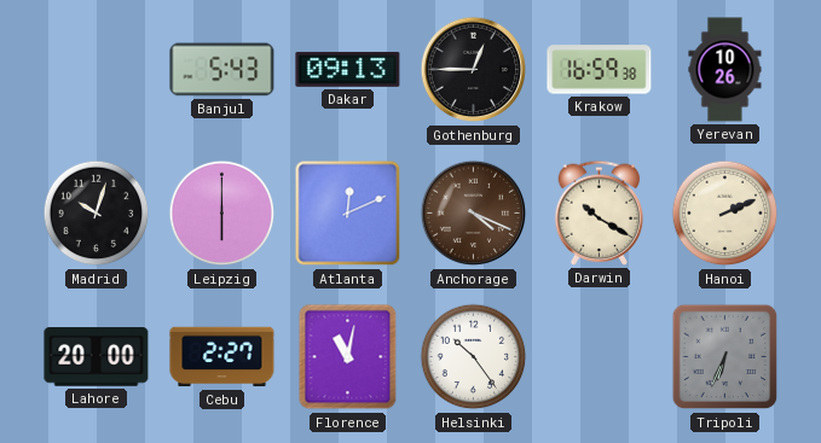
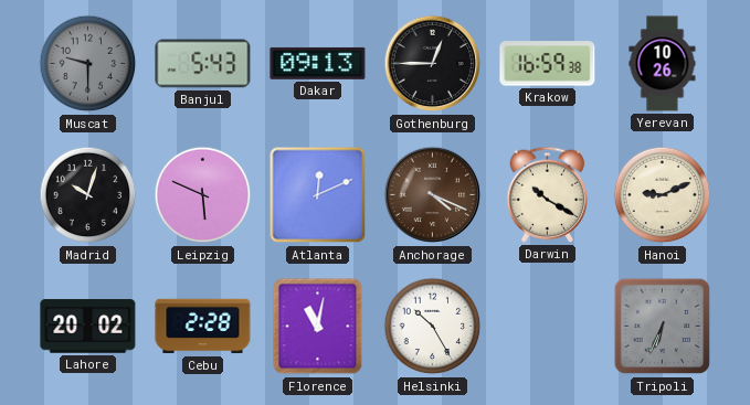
Muscat: none -> 9:30 (88, 64)
Leipzig: 6:00 -> 5:49 (203, 195)
Hanoi: 2:11 -> 9:11 (663, 195)
Lahore: 20:00 -> 20:02 (88, 327)
Cebu: 2:27 -> 2:28 (203, 327)
Helsinki: 10:24 -> 10:25 (433, 327)
